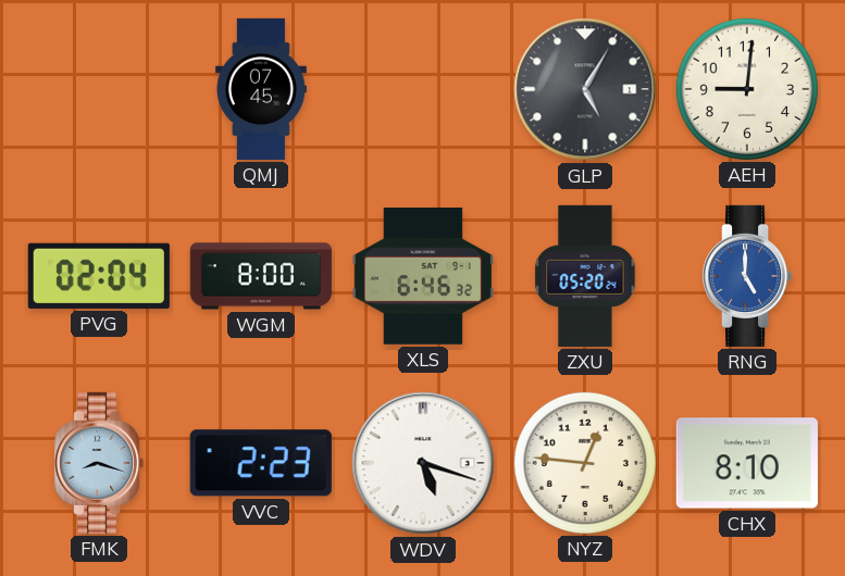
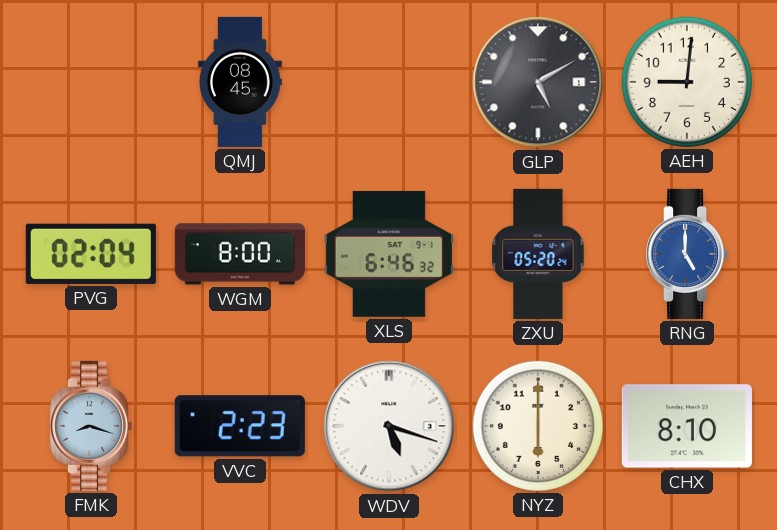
QMJ: 07:45 -> 08:45 (240, 82)
GLP: 5:05 -> 5:10 (538, 82)
NYZ: 12:46 -> 6:00 (538, 426)
